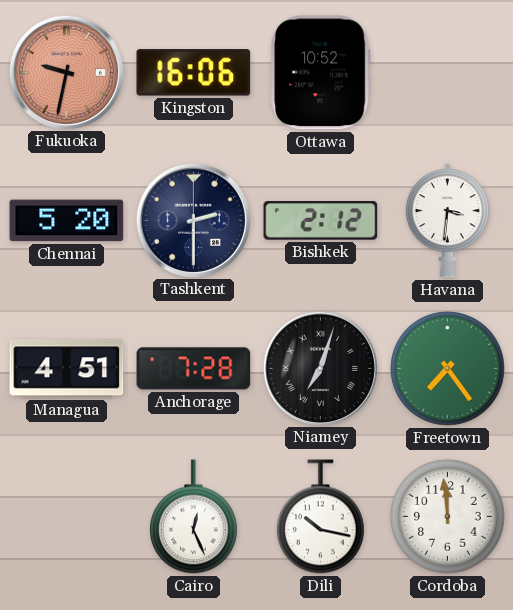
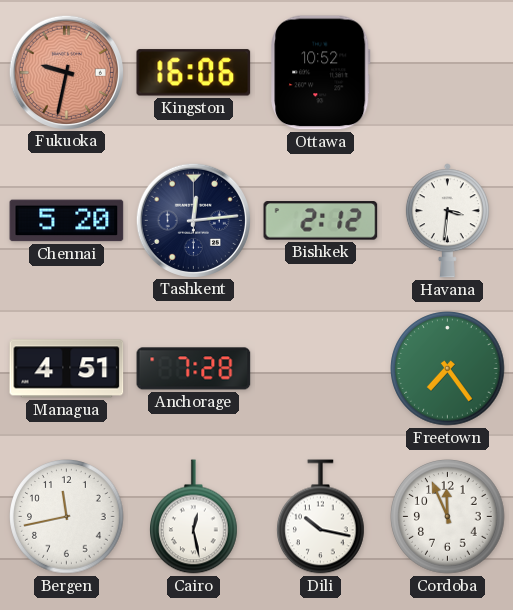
Tashkent: 2:30 -> 12:14 (193, 220)
Niamey: 7:03 -> none (320, 368)
Bergen: none -> 11:43 (67, 517)
Cairo: 12:26 -> 12:28 (194, 517)
Cordoba: 11:59 -> 11:56 (448, 517)
